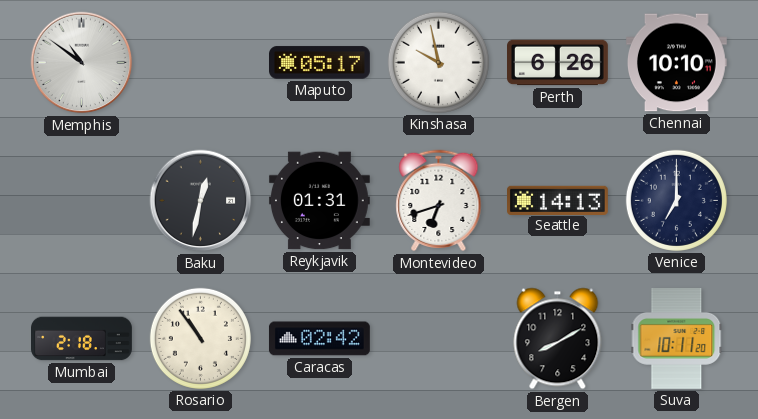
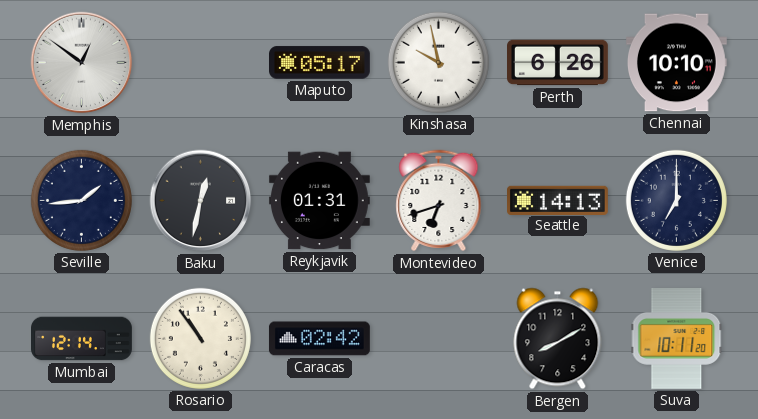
Memphis: 10:51 -> 12:51 (82, 63)
Seville: none -> 1:44 (81, 200)
Mumbai: 2:18 -> 12:14 (82, 339)
